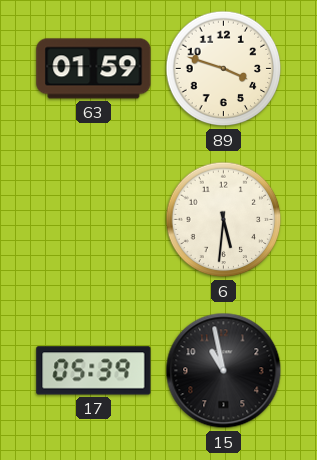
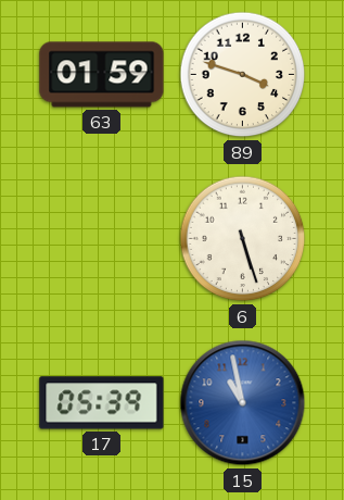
6: 5:31 -> 5:27 (243, 239)
15 dial: black -> blue (243, 403)
